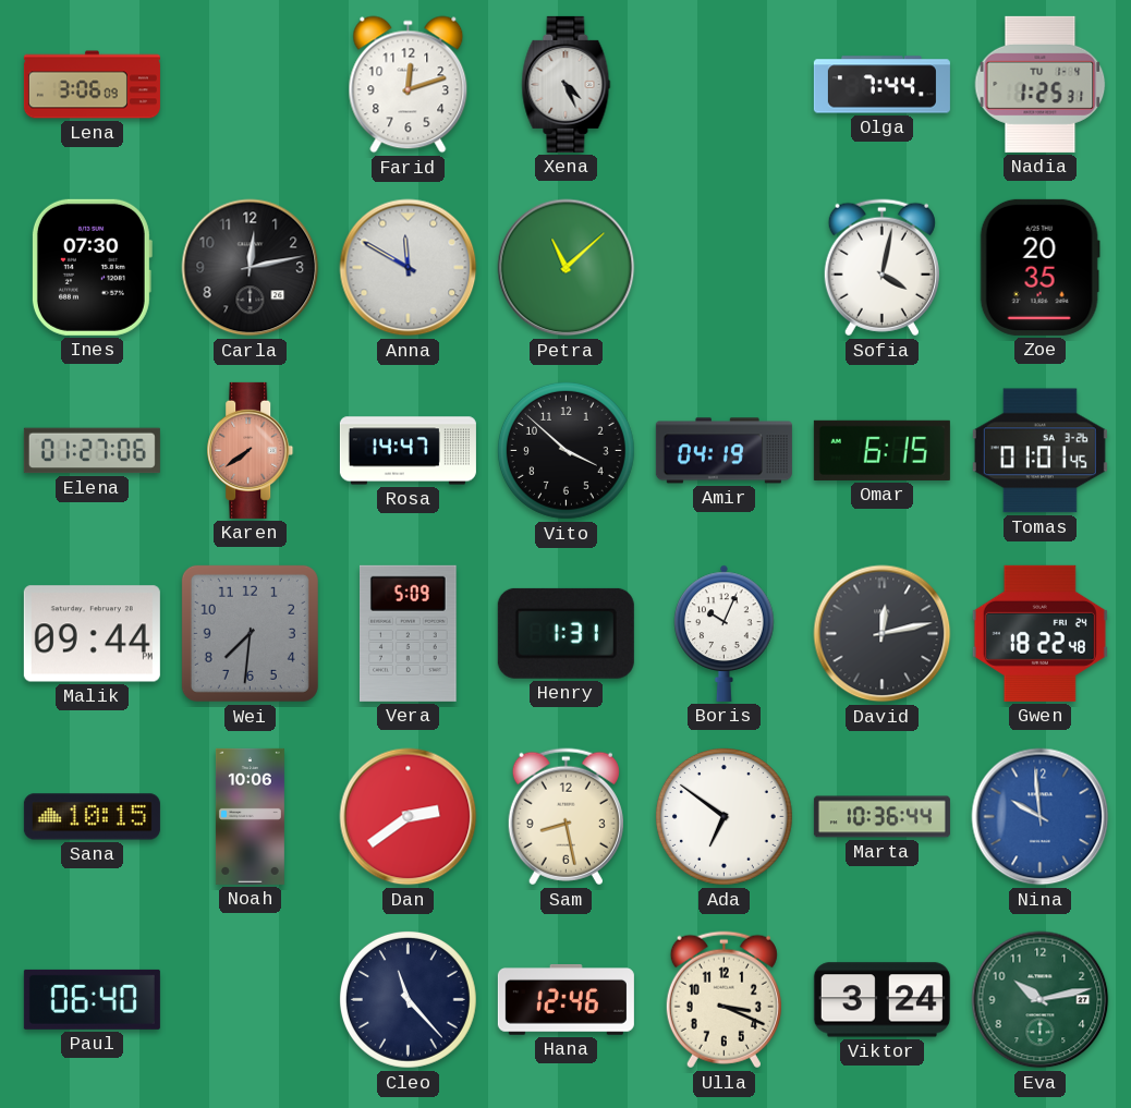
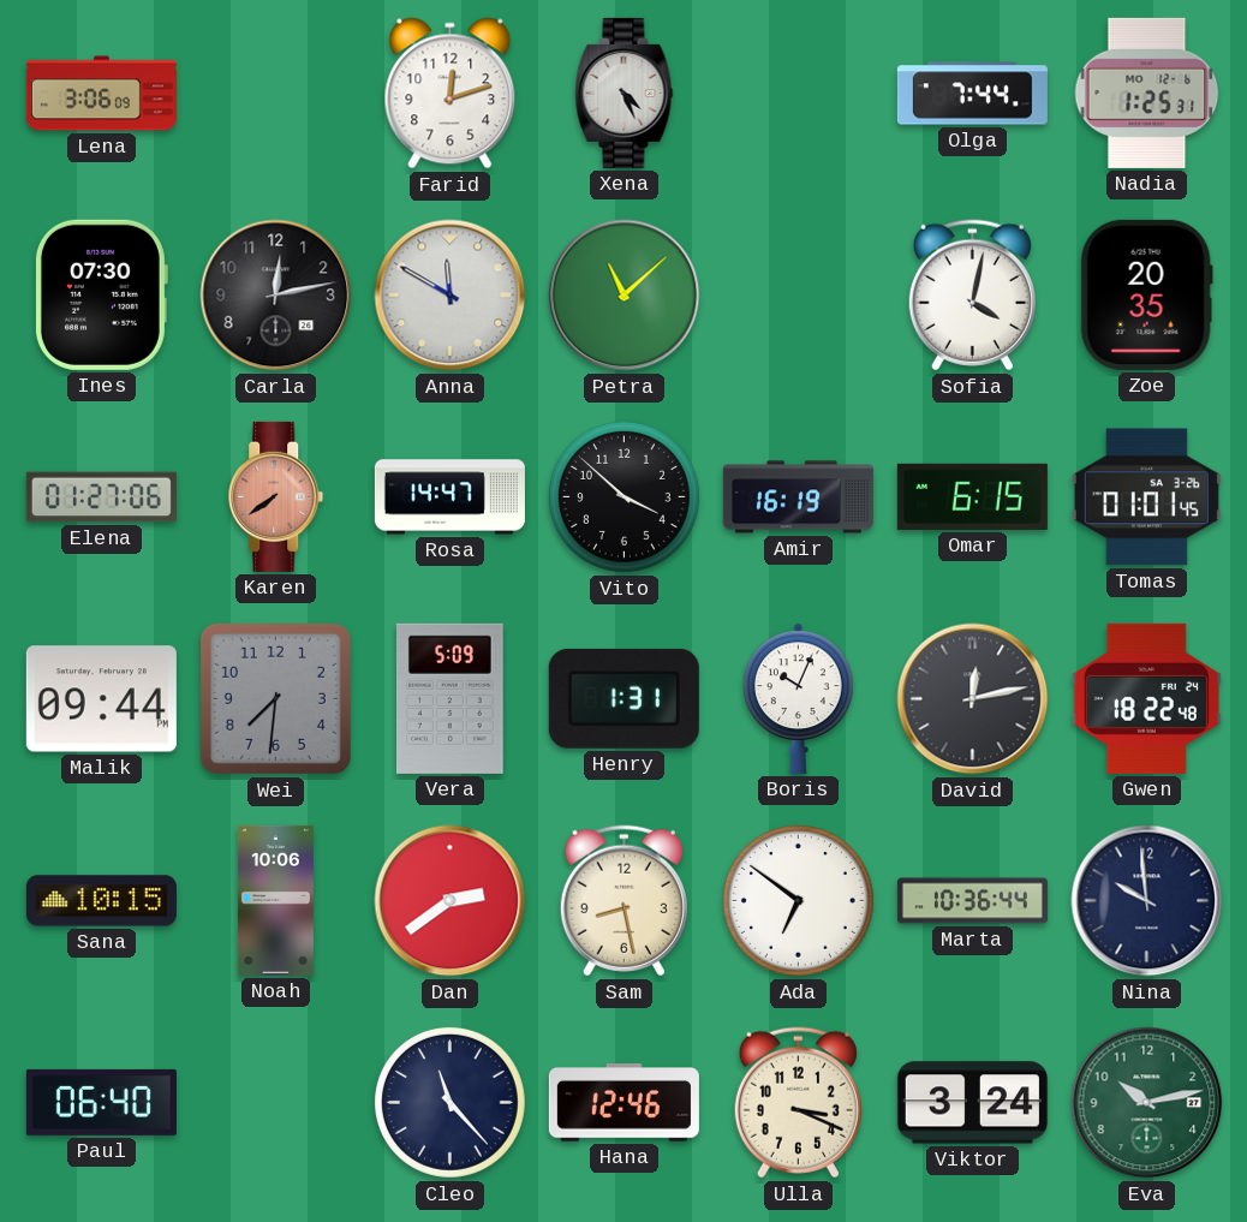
Nadia date: TU 1-4 -> MO 12-6 (1147, 93)
Amir: 04:19 -> 16:19 (798, 497)
Nina dial: blue -> navy (1147, 901)
